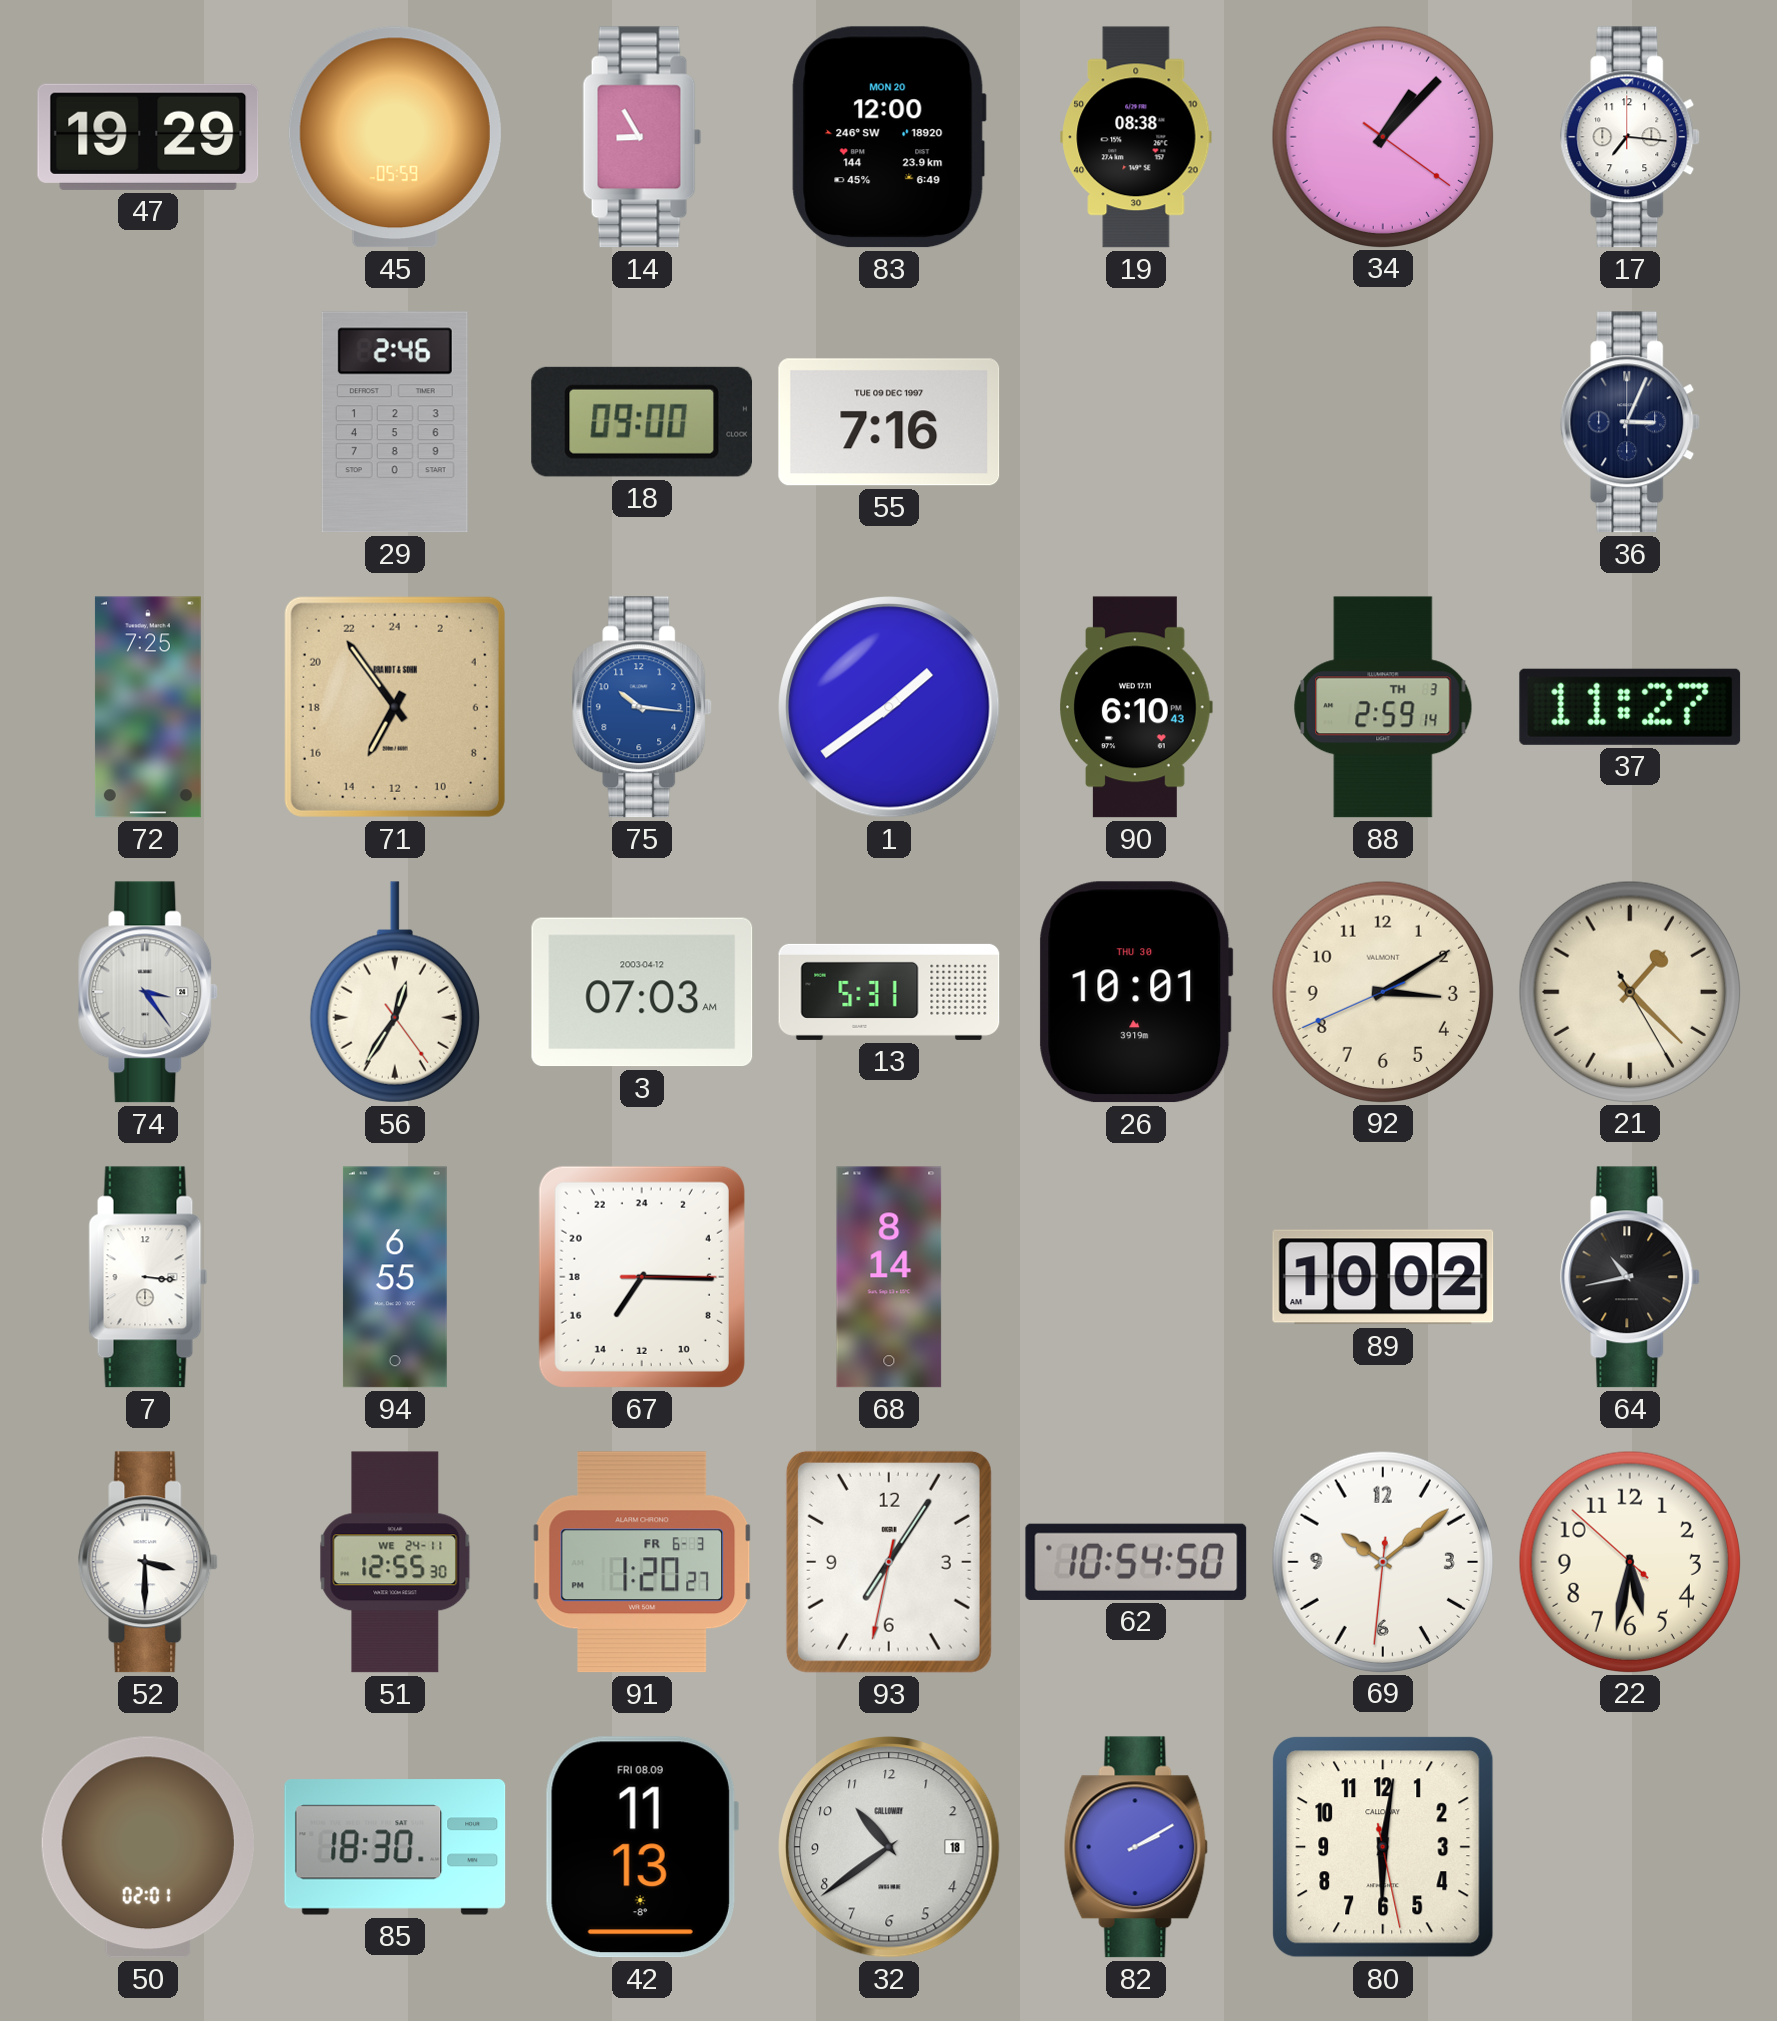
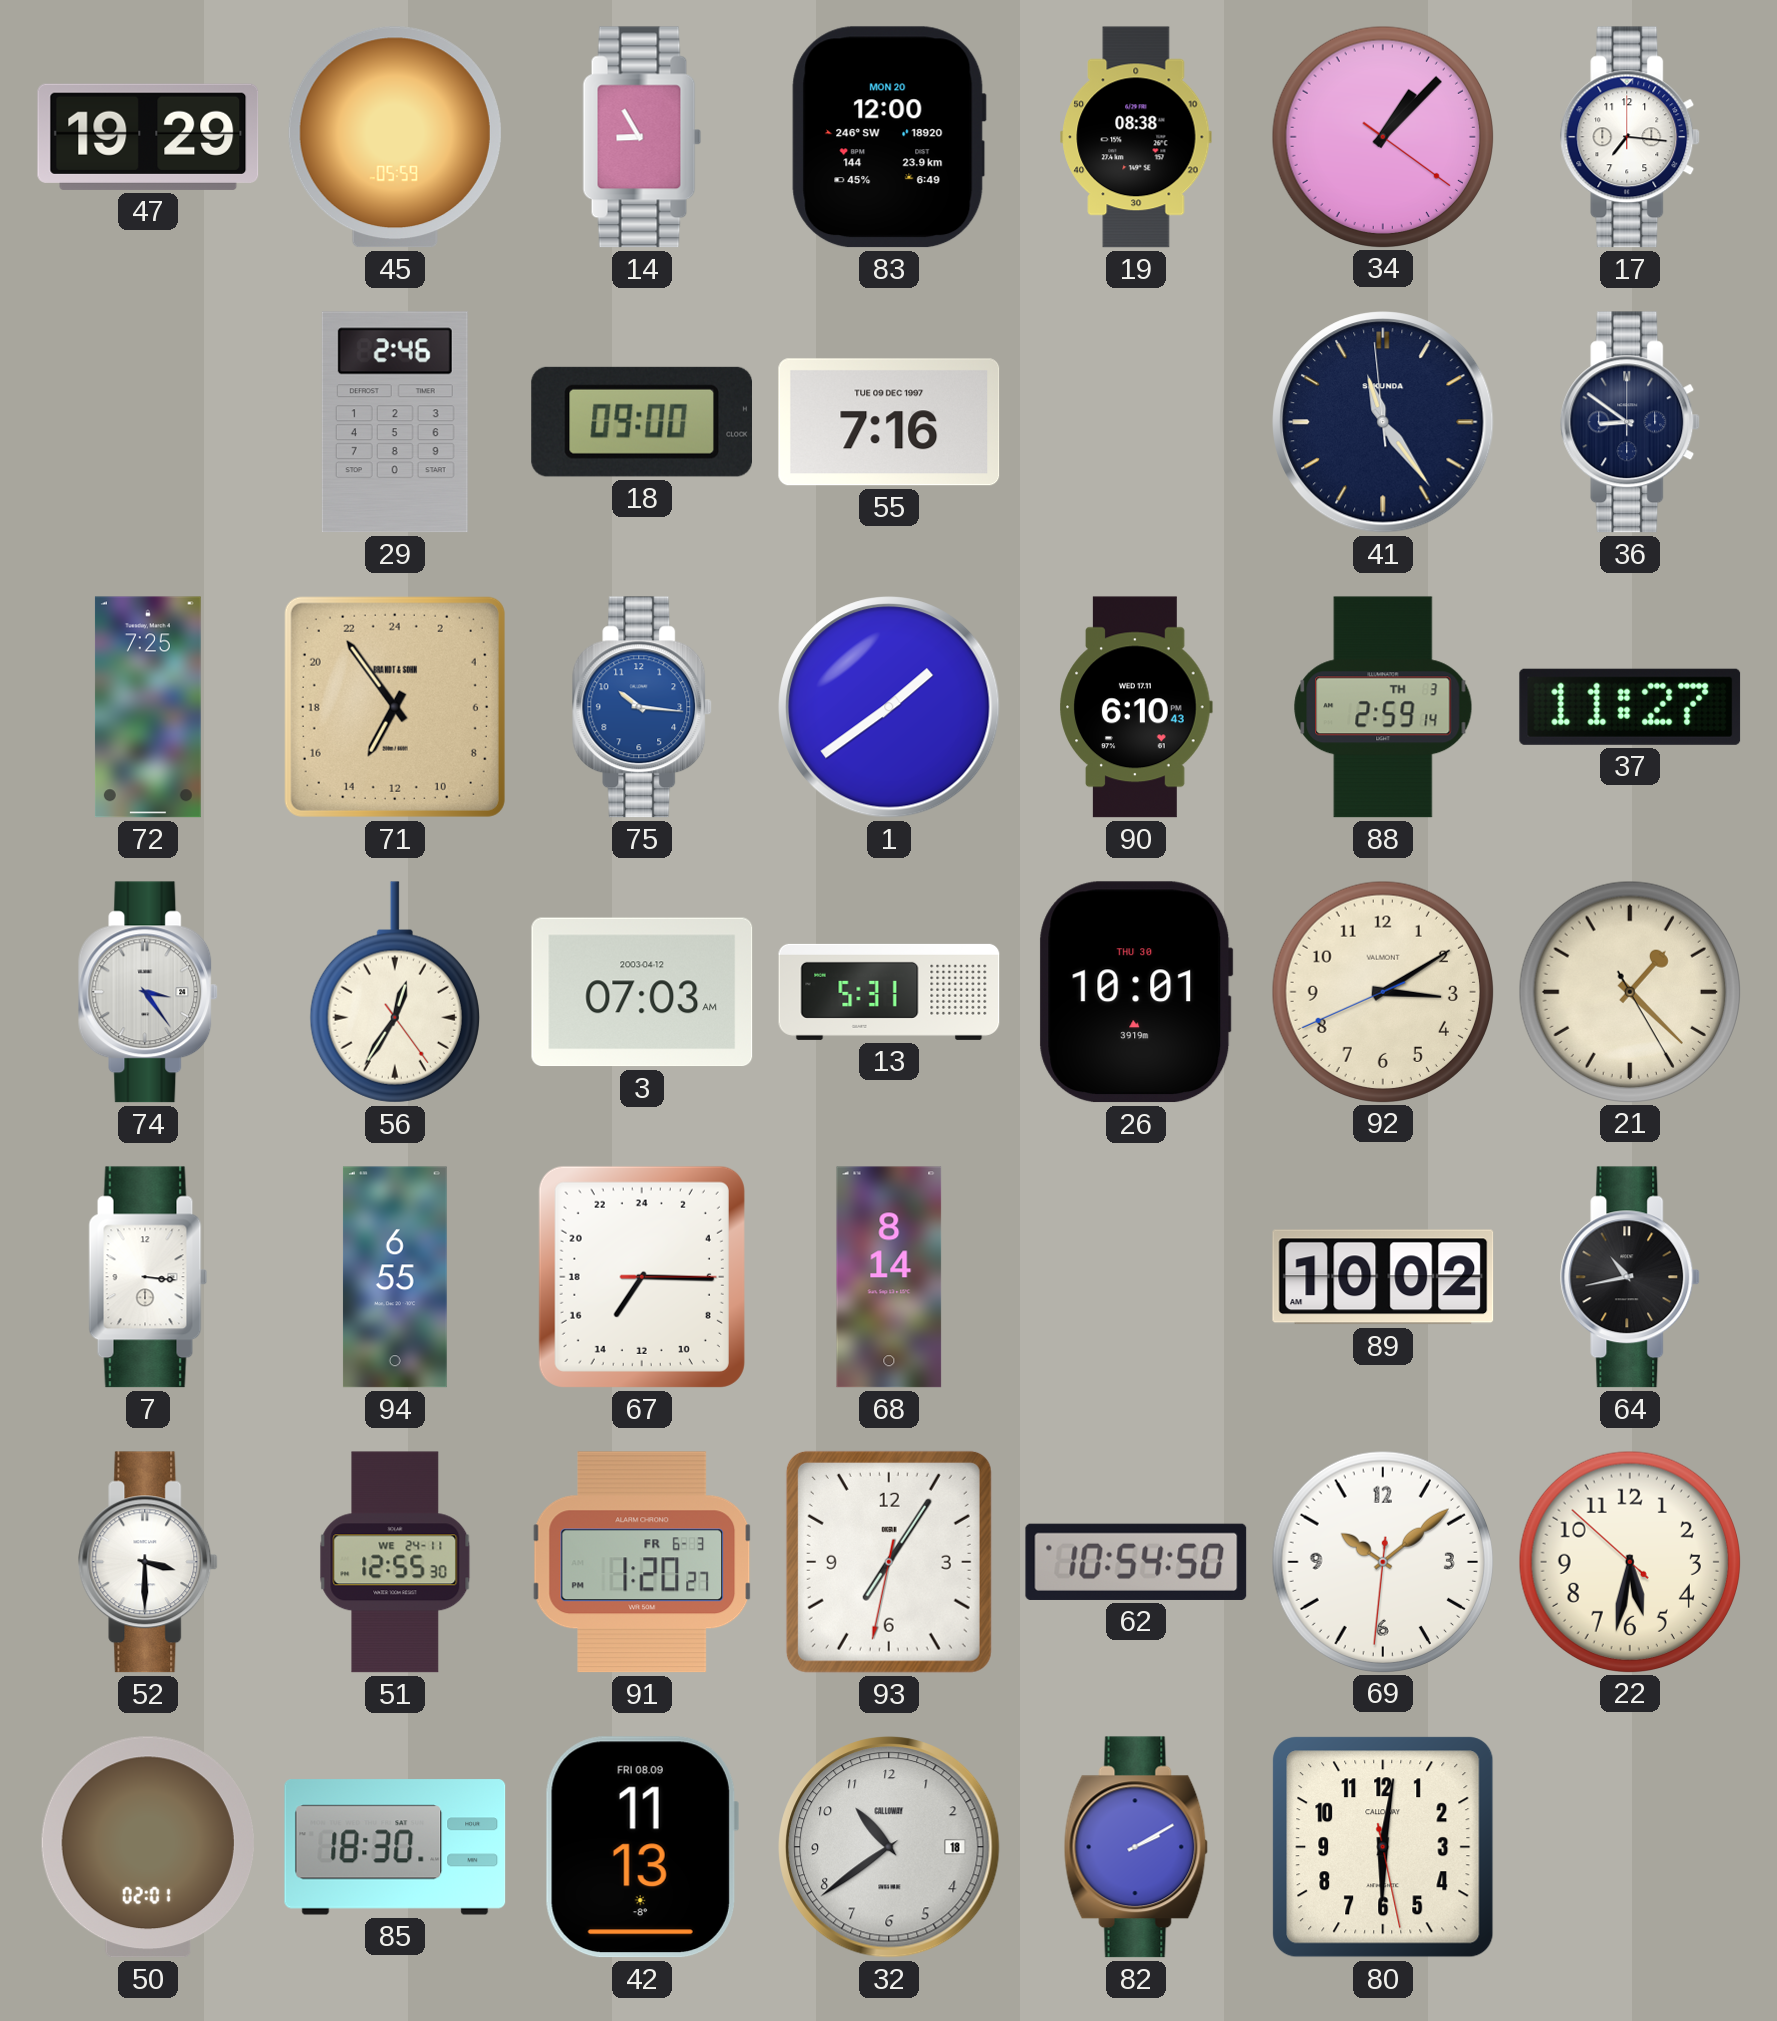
41: none -> 11:23 (1383, 422)
36: 3:04 -> 8:51 (1631, 422)
